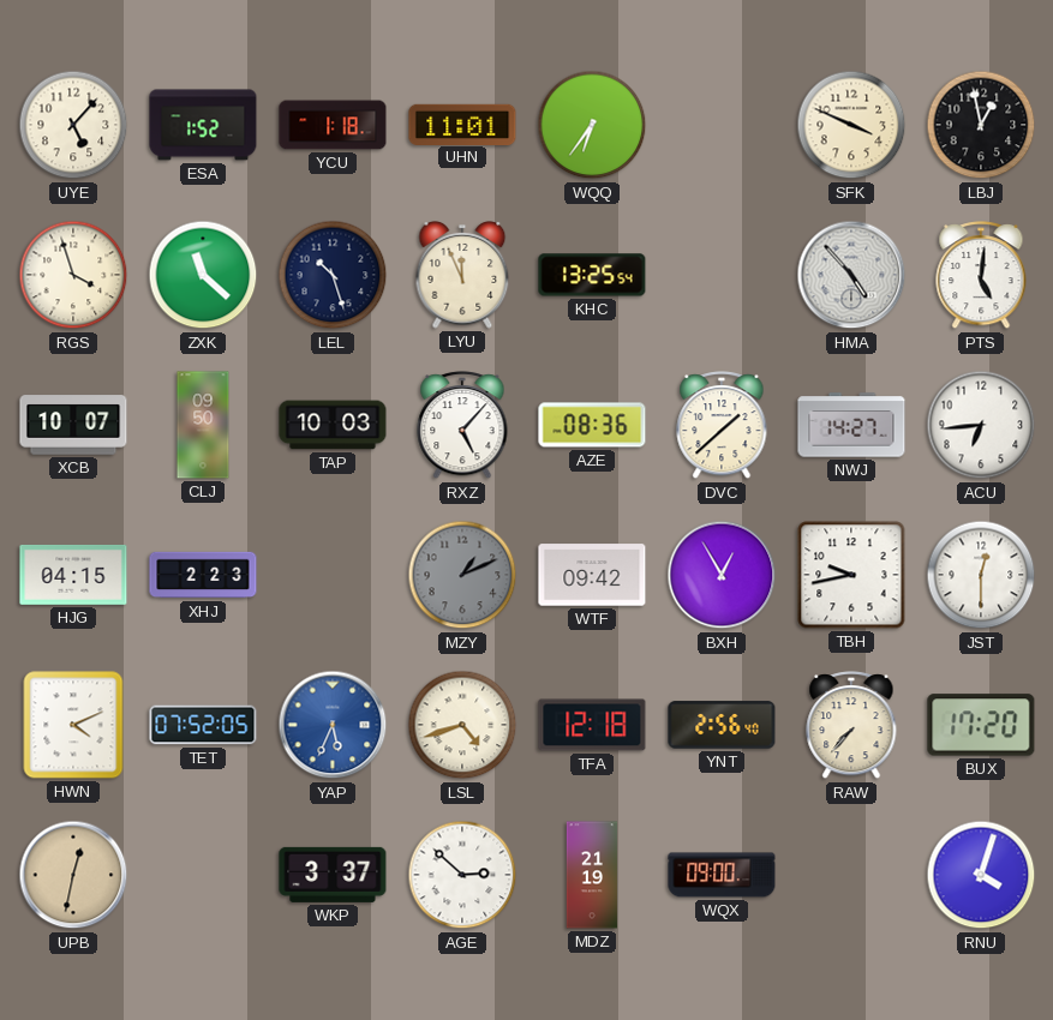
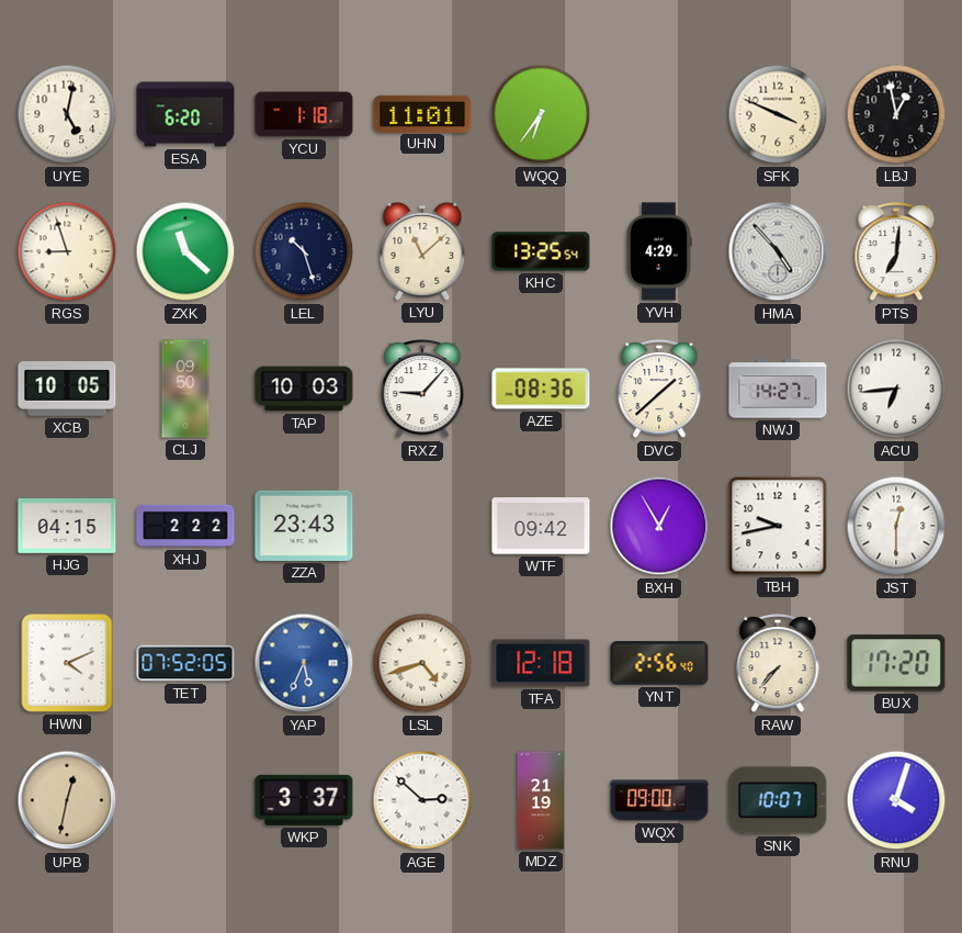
UYE: 5:07 -> 5:02 (67, 114)
ESA: 1:52 -> 6:20 (185, 114)
RGS: 3:57 -> 8:57 (67, 251)
LYU: 11:56 -> 11:08 (422, 252)
YVH: none -> 4:29 (659, 251)
PTS: 5:01 -> 7:01 (896, 252)
XCB: 10:07 -> 10:05 (67, 389)
RXZ: 5:07 -> 9:07 (422, 390)
XHJ: 2:23 -> 2:22 (185, 526)
ZZA: none -> 23:43 (304, 526)
MZY: 1:11 -> none (462, 575)
SNK: none -> 10:07 (778, 800)
